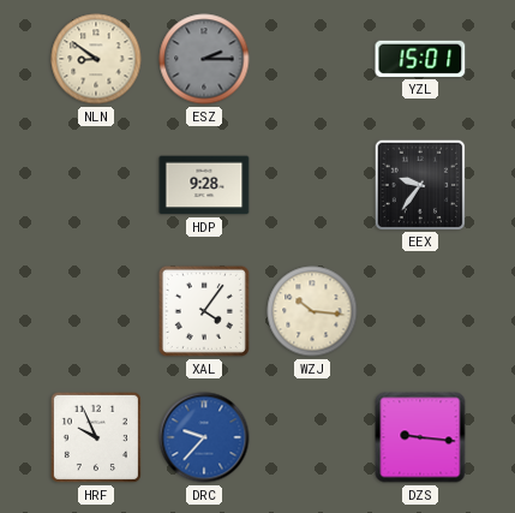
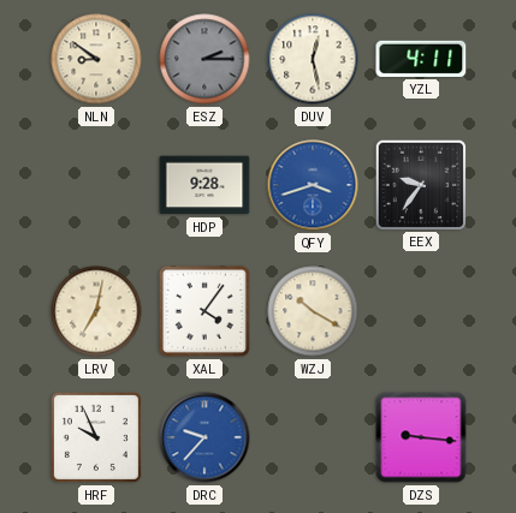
DUV: none -> 12:28 (313, 59)
YZL: 15:01 -> 4:11 (421, 59)
QFY: none -> 3:42 (313, 185)
LRV: none -> 7:02 (96, 311)
WZJ: 10:16 -> 10:20 (313, 311)
